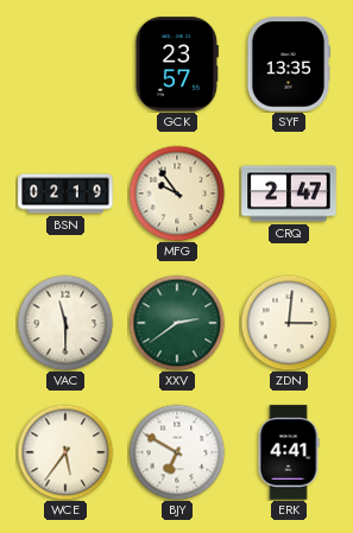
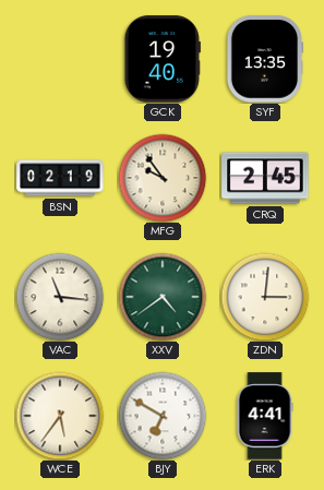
GCK: 23:57 -> 19:40 (163, 59)
CRQ: 2:47 -> 2:45 (265, 178)
VAC: 11:30 -> 11:16 (60, 297)
XXV: 2:39 -> 4:39 (163, 297)
